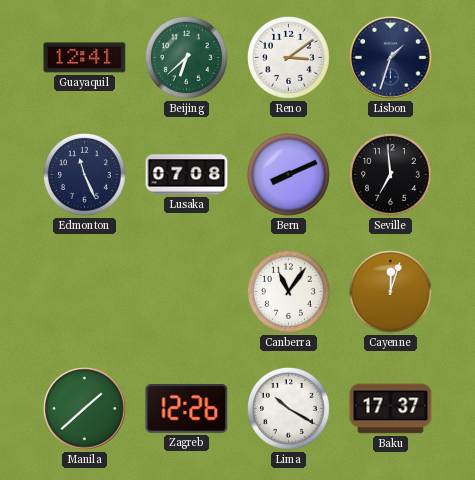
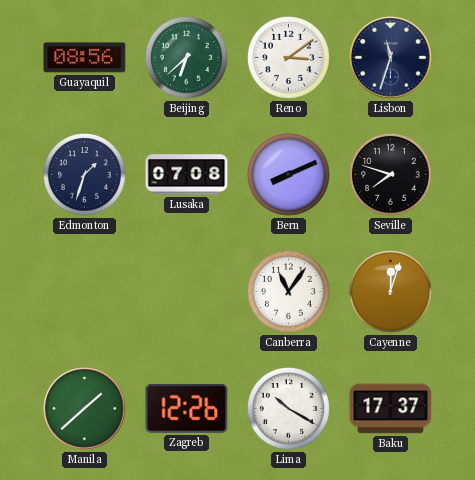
Guayaquil: 12:41 -> 08:56 (85, 58)
Lisbon: 1:33 -> 11:33 (391, 58)
Edmonton: 11:26 -> 1:33 (84, 174)
Seville: 6:59 -> 7:48 (390, 174)
